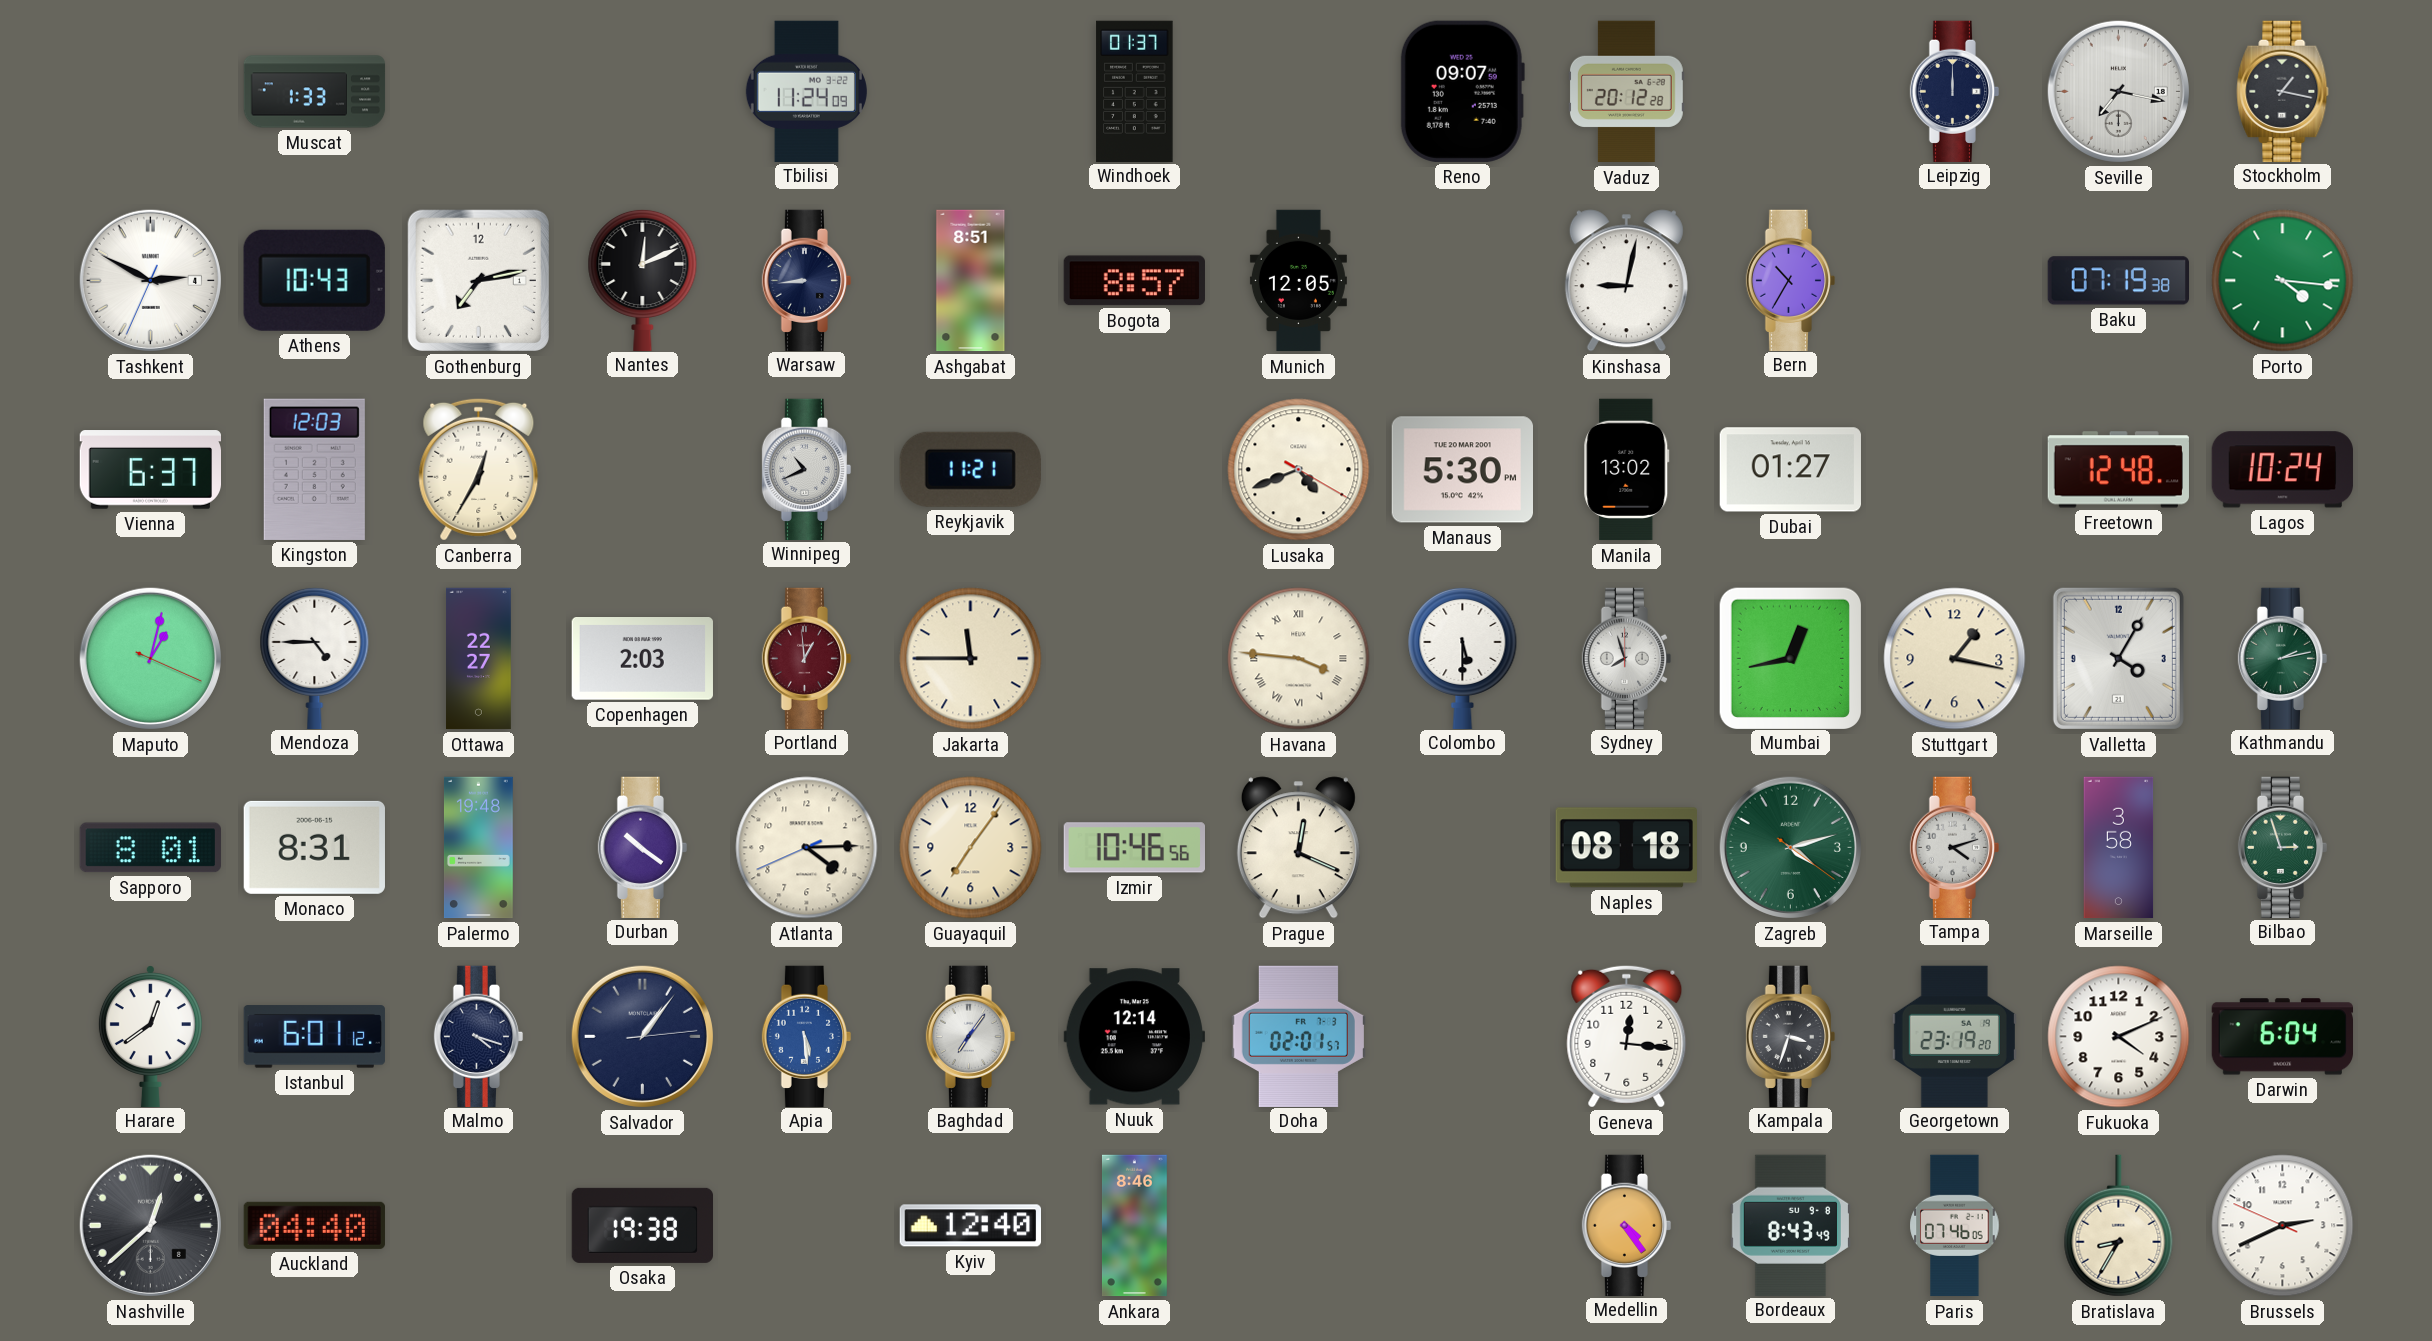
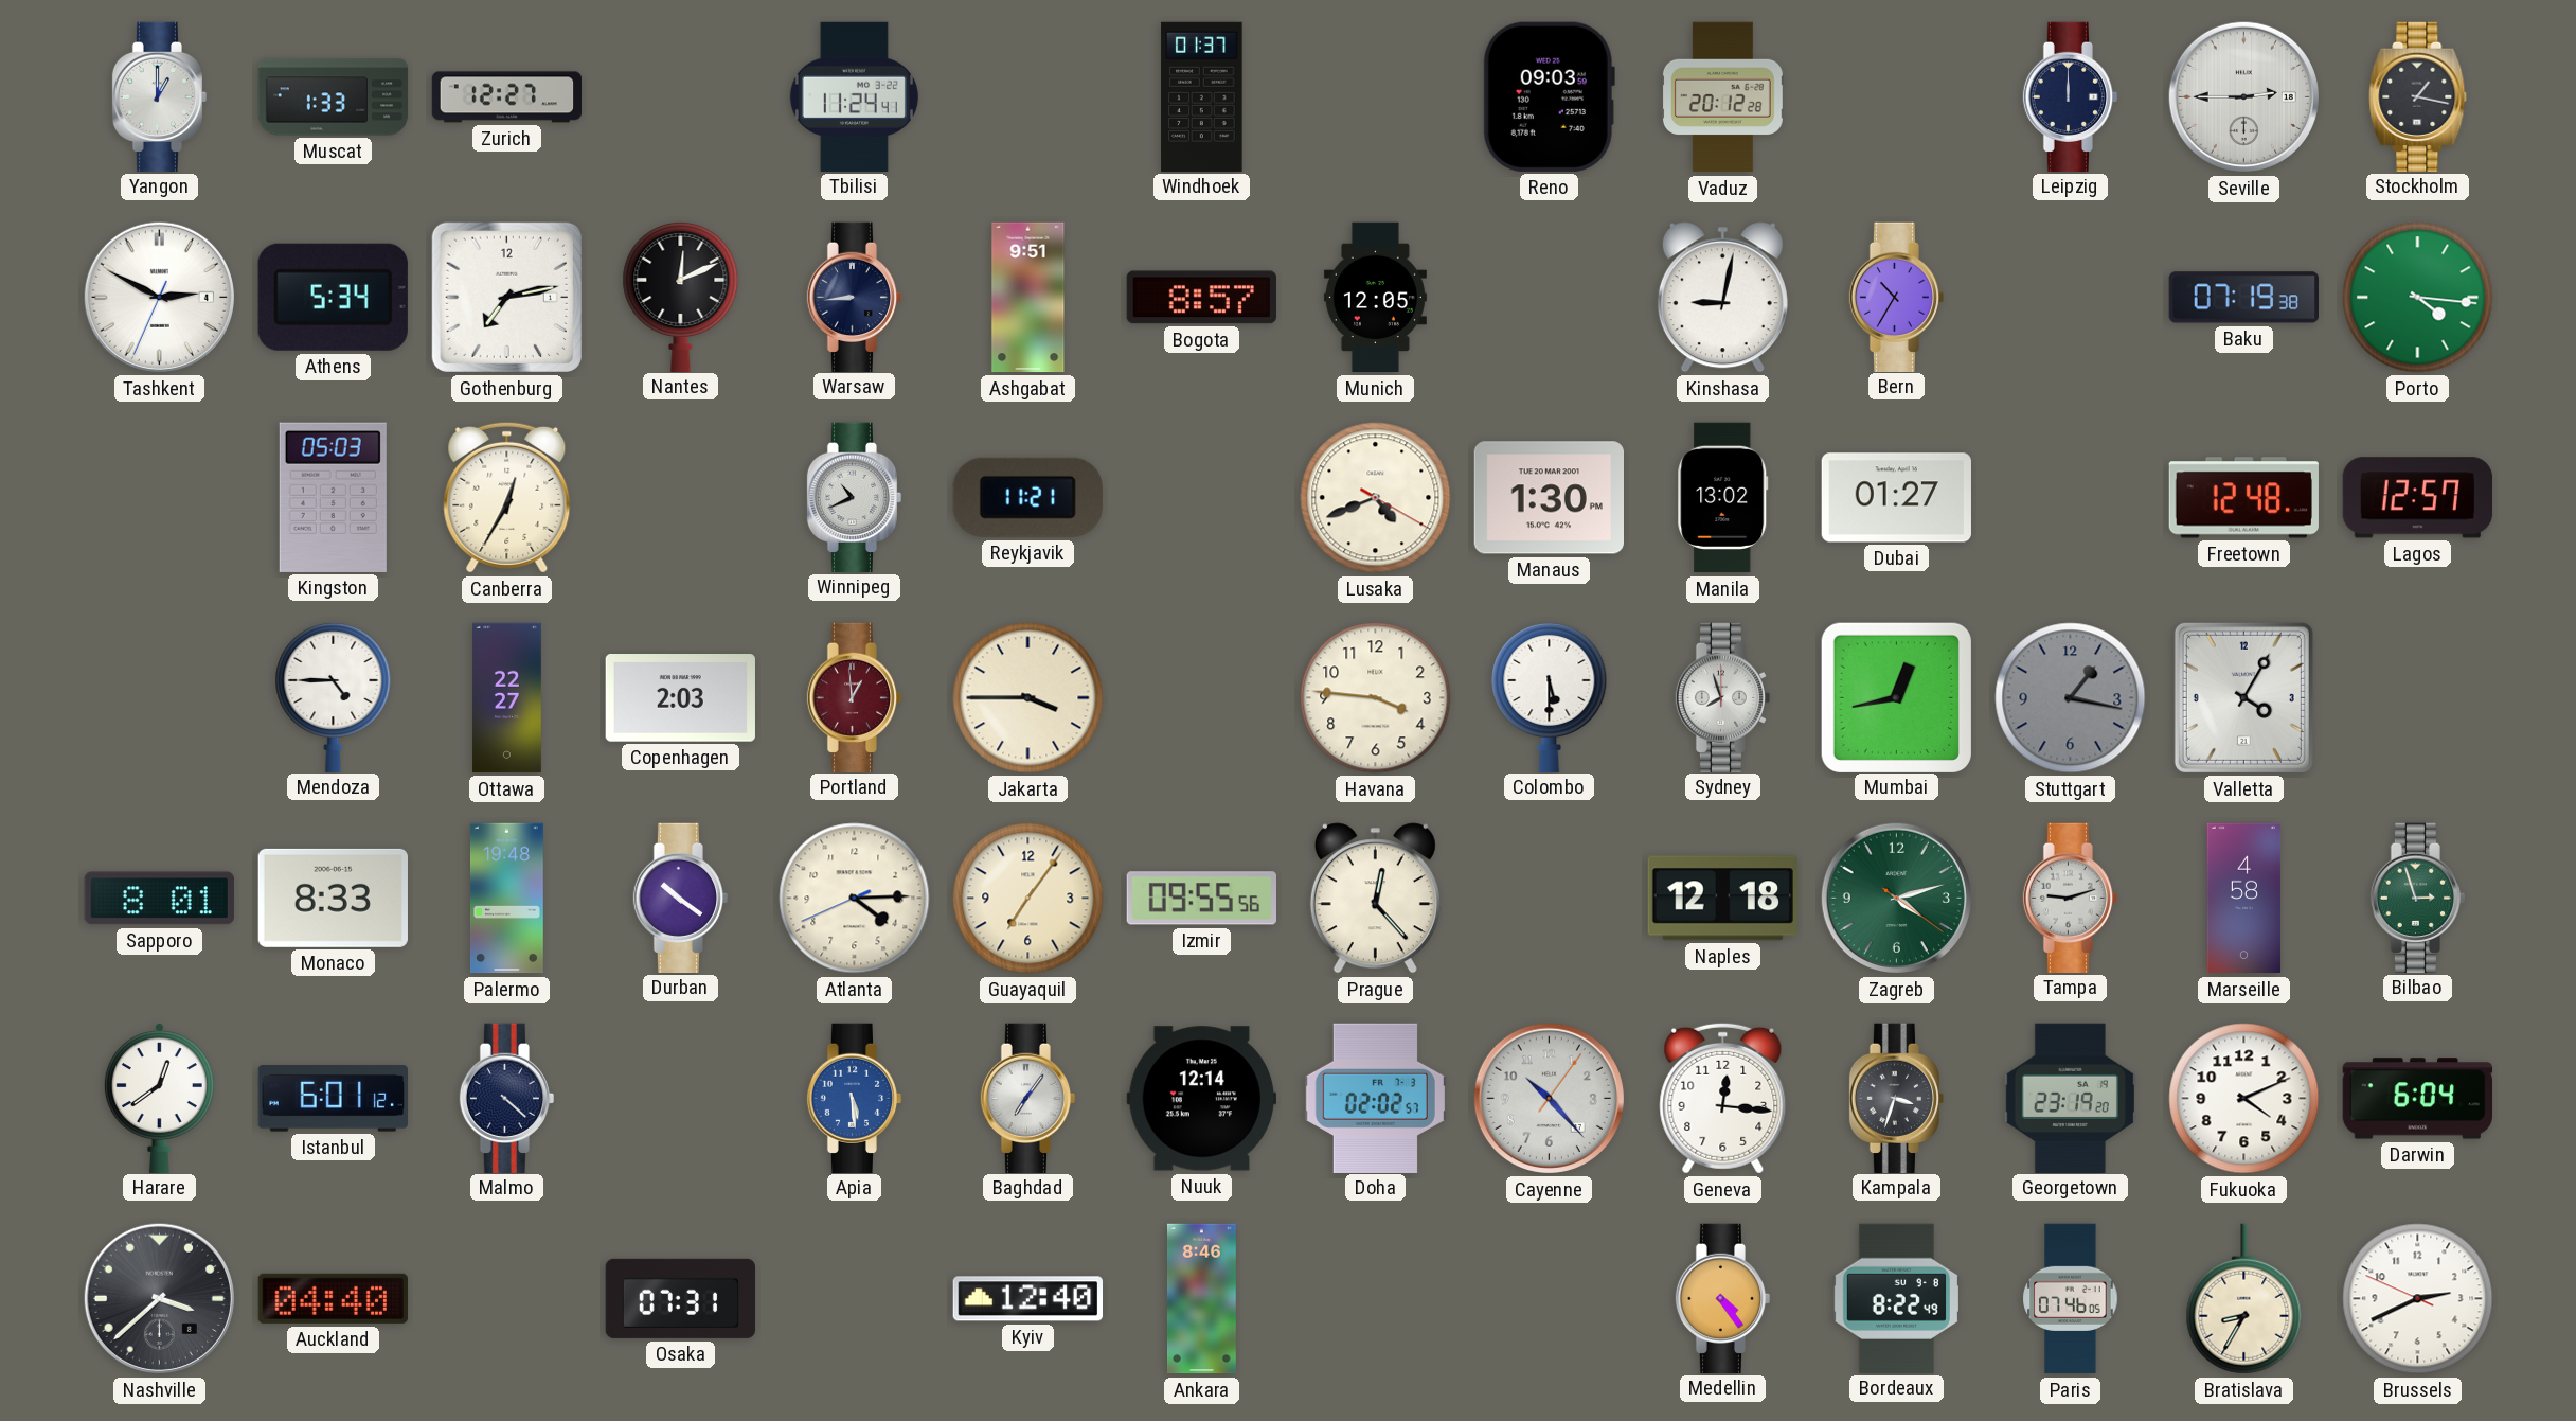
Yangon: none -> 1:00 (160, 96)
Zurich: none -> 12:27 (507, 97)
Tbilisi: 11:24:09 -> 11:24:41 (854, 96)
Reno: 09:07 -> 09:03 (1549, 96)
Seville: 7:17 -> 2:45 (2243, 96)
Athens: 10:43 -> 5:34 (333, 297)
Ashgabat: 8:51 -> 9:51 (1028, 298)
Vienna: 6:37 -> none (150, 470)
Kingston: 12:03 -> 05:03 (333, 497)
Manaus: 5:30 -> 1:30 (1549, 498)
Lagos: 10:24 -> 12:57 (2417, 498)
Maputo: 1:02 -> none (150, 658)
Jakarta: 11:45 -> 3:45 (1028, 698)
Havana numerals: Roman -> Arabic (1376, 698)
Stuttgart dial: cream -> grey (2071, 698)
Kathmandu: 2:13 -> none (2283, 658)
Monaco: 8:31 -> 8:33 (333, 898)
Izmir: 10:46 -> 09:55 (1201, 899)
Prague: 12:19 -> 12:23 (1375, 899)
Naples: 08:18 -> 12:18 (1722, 899)
Tampa: 4:12 -> 9:12 (2071, 898)
Marseille: 3:58 -> 4:58 (2244, 899)
Malmo: 4:18 -> 4:22 (507, 1098)
Salvador: 1:06 -> none (642, 1036)
Doha: 02:01 -> 02:02 (1375, 1098)
Cayenne: none -> 10:23 (1549, 1098)
Nashville: 12:38 -> 3:38 (159, 1298)
Osaka: 19:38 -> 07:31 (680, 1298)
Bordeaux: 8:43 -> 8:22 (1896, 1298)
